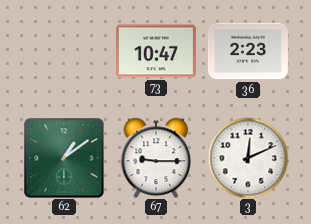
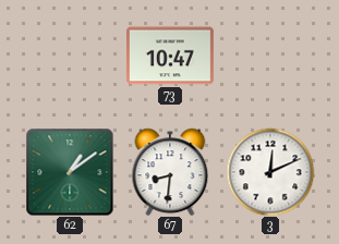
36: 2:23 -> none (248, 51)
67: 9:15 -> 8:31 (170, 172)
